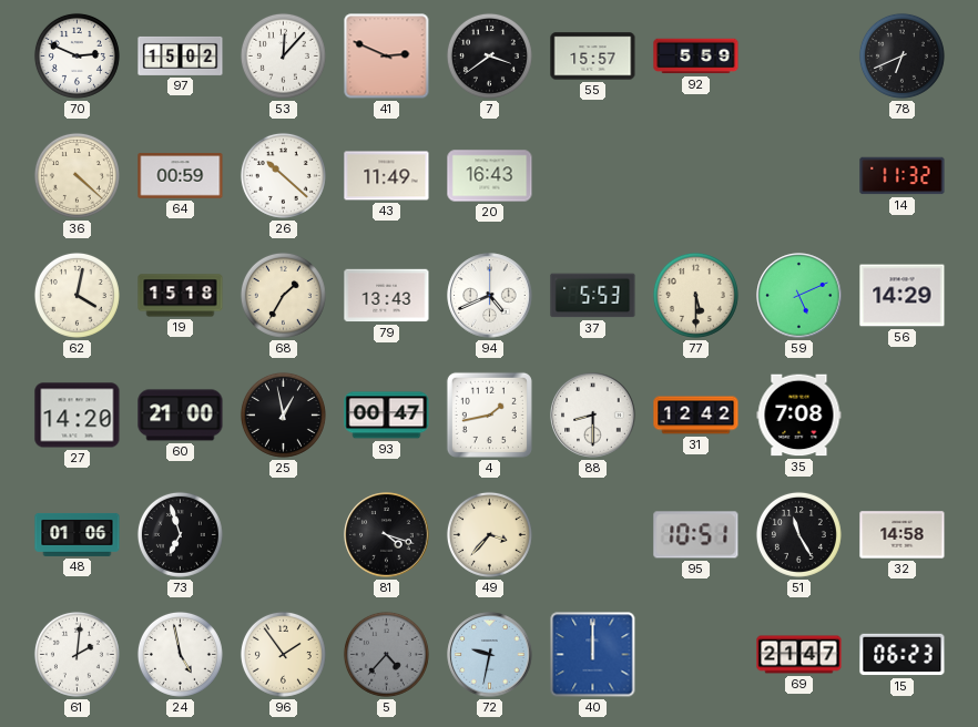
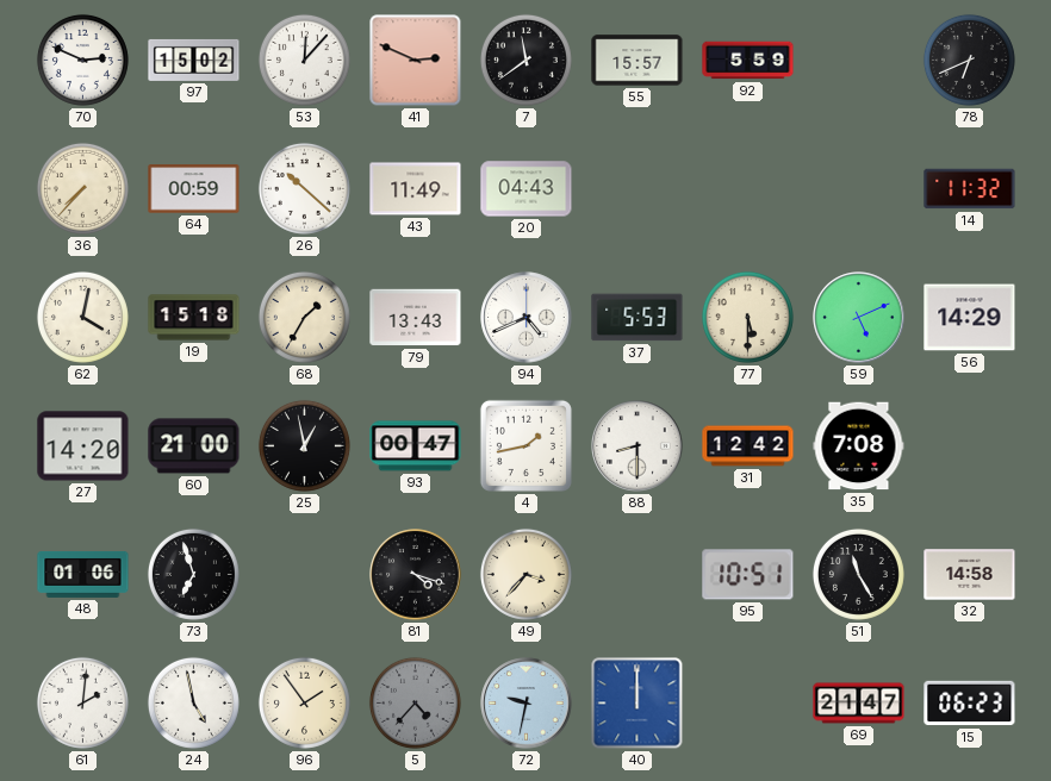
7: 3:39 -> 11:39 (525, 60)
36: 4:22 -> 7:37 (82, 188)
20: 16:43 -> 04:43 (527, 189)
